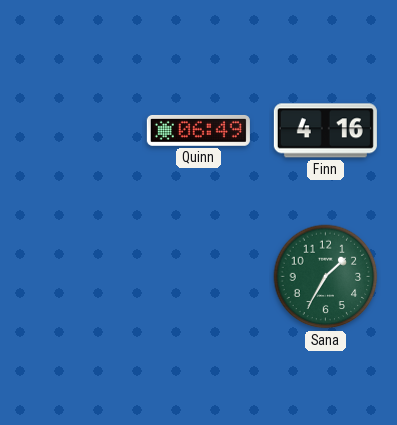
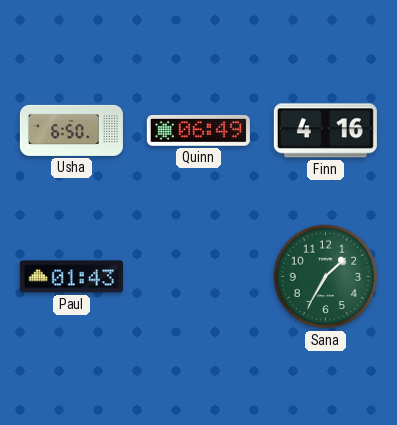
Usha: none -> 6:50 (71, 130)
Paul: none -> 01:43 (71, 277)
